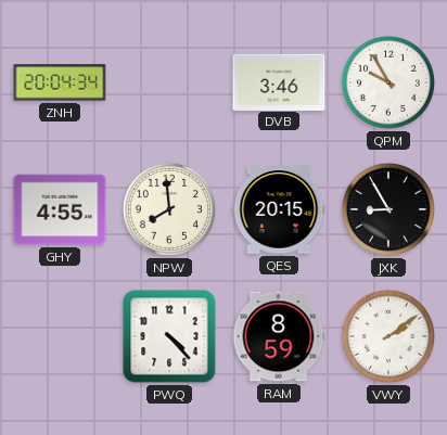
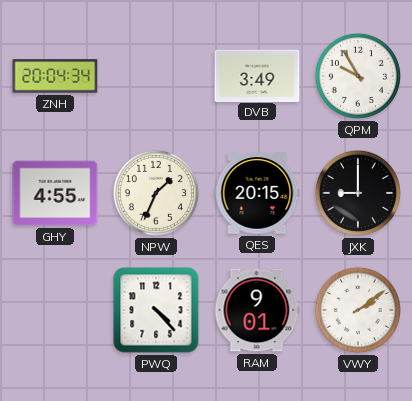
DVB: 3:46 -> 3:49 (257, 75)
NPW: 7:59 -> 1:34 (156, 193)
JXK: 8:55 -> 9:00 (358, 193)
RAM: 8:59 -> 9:01 (257, 310)
